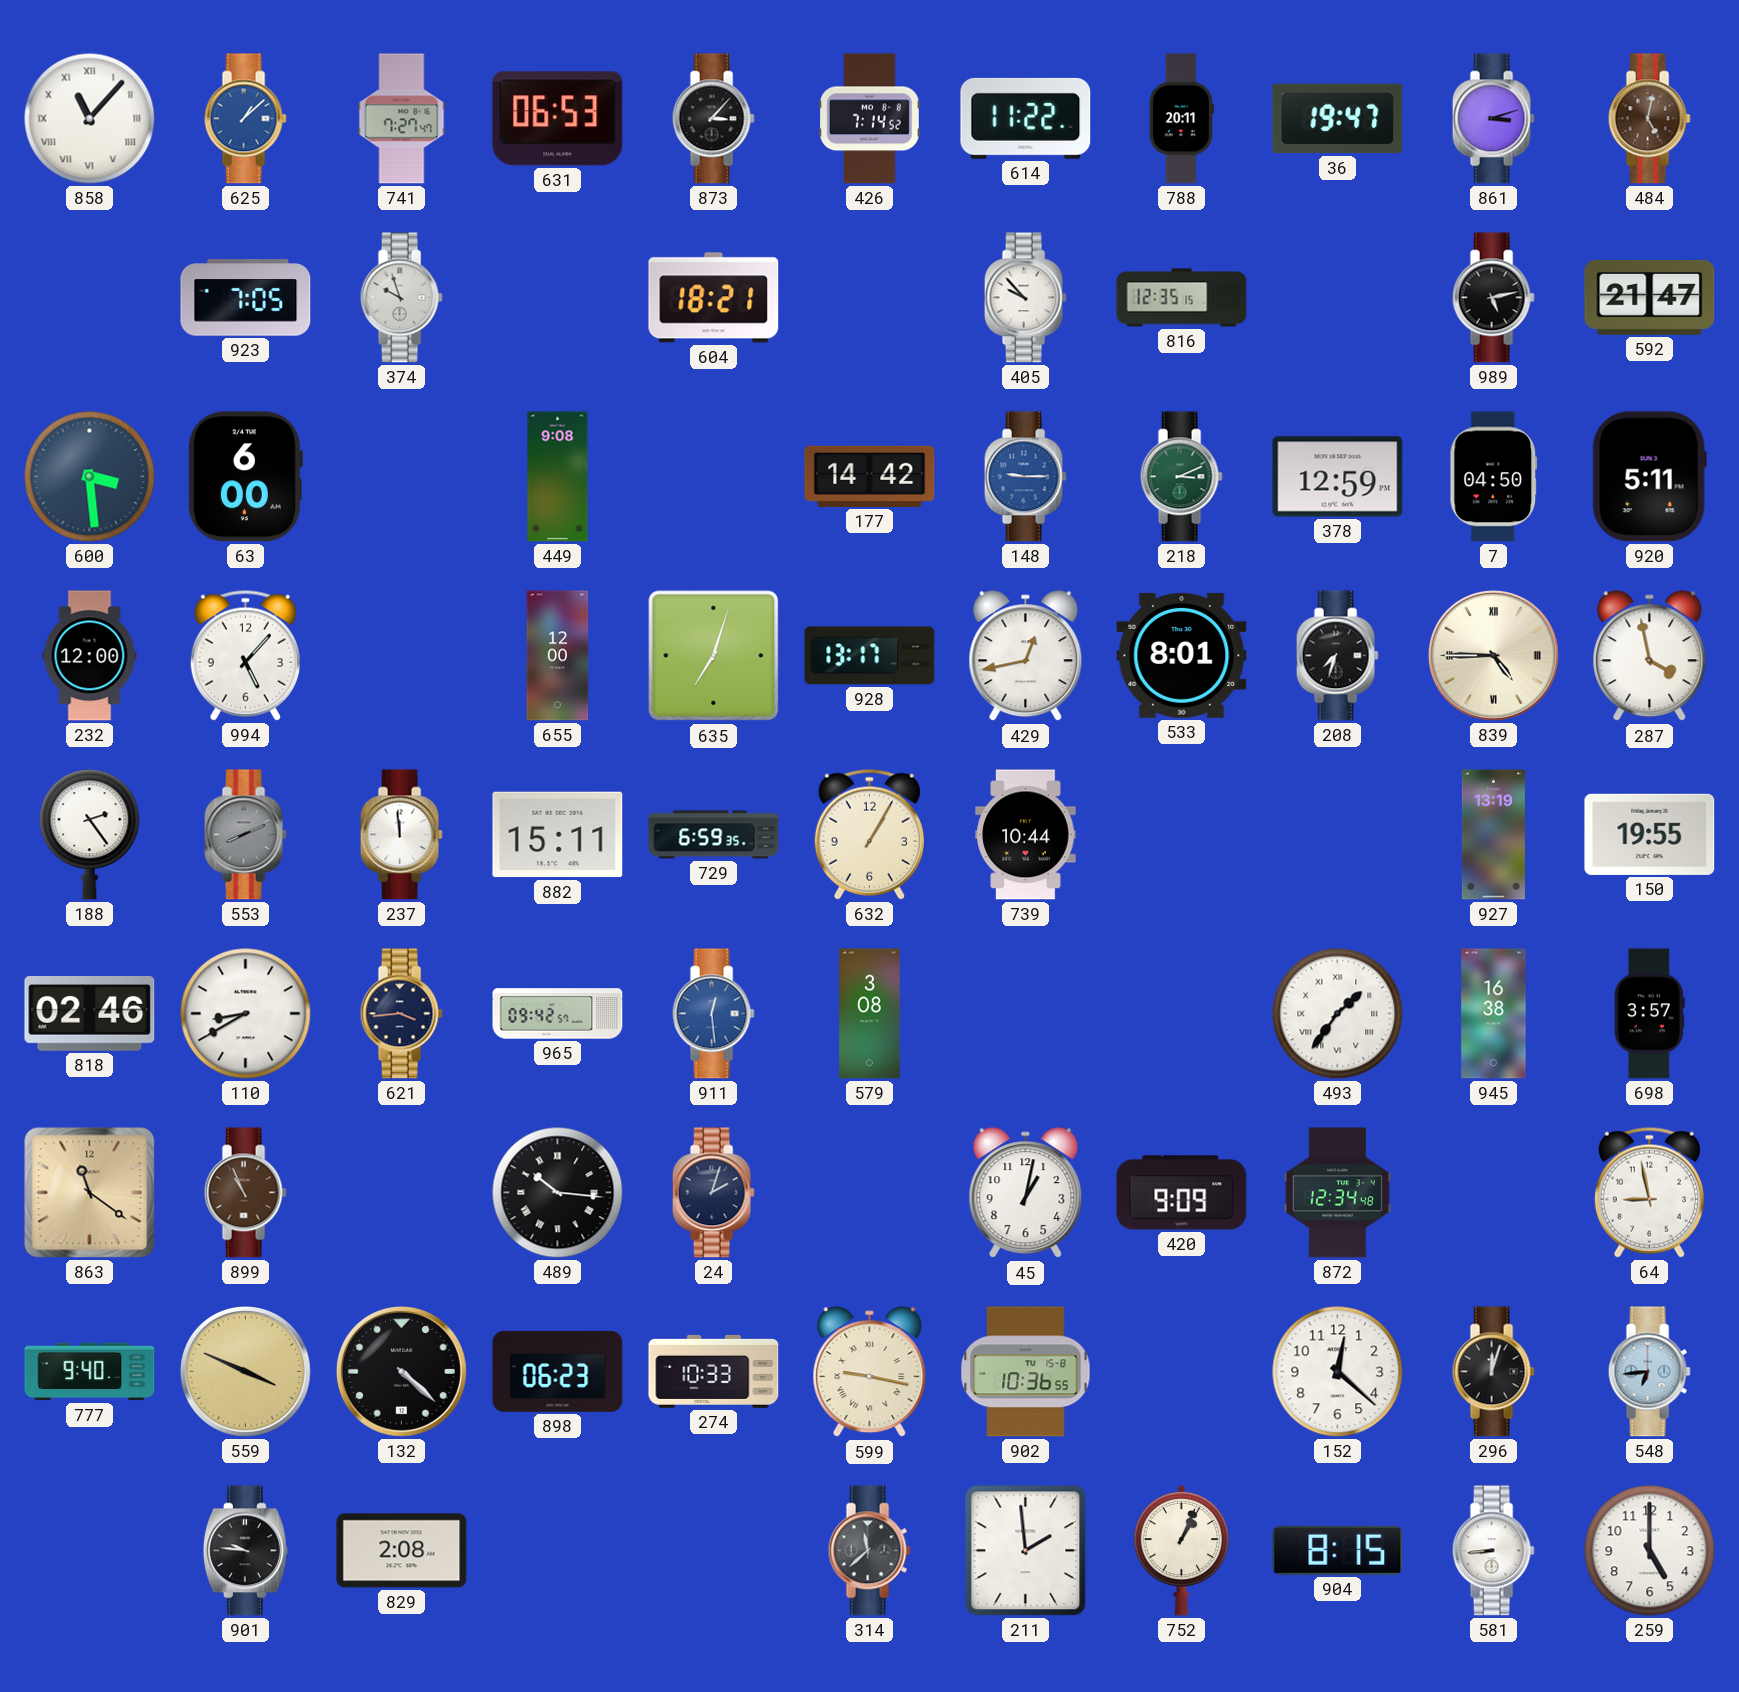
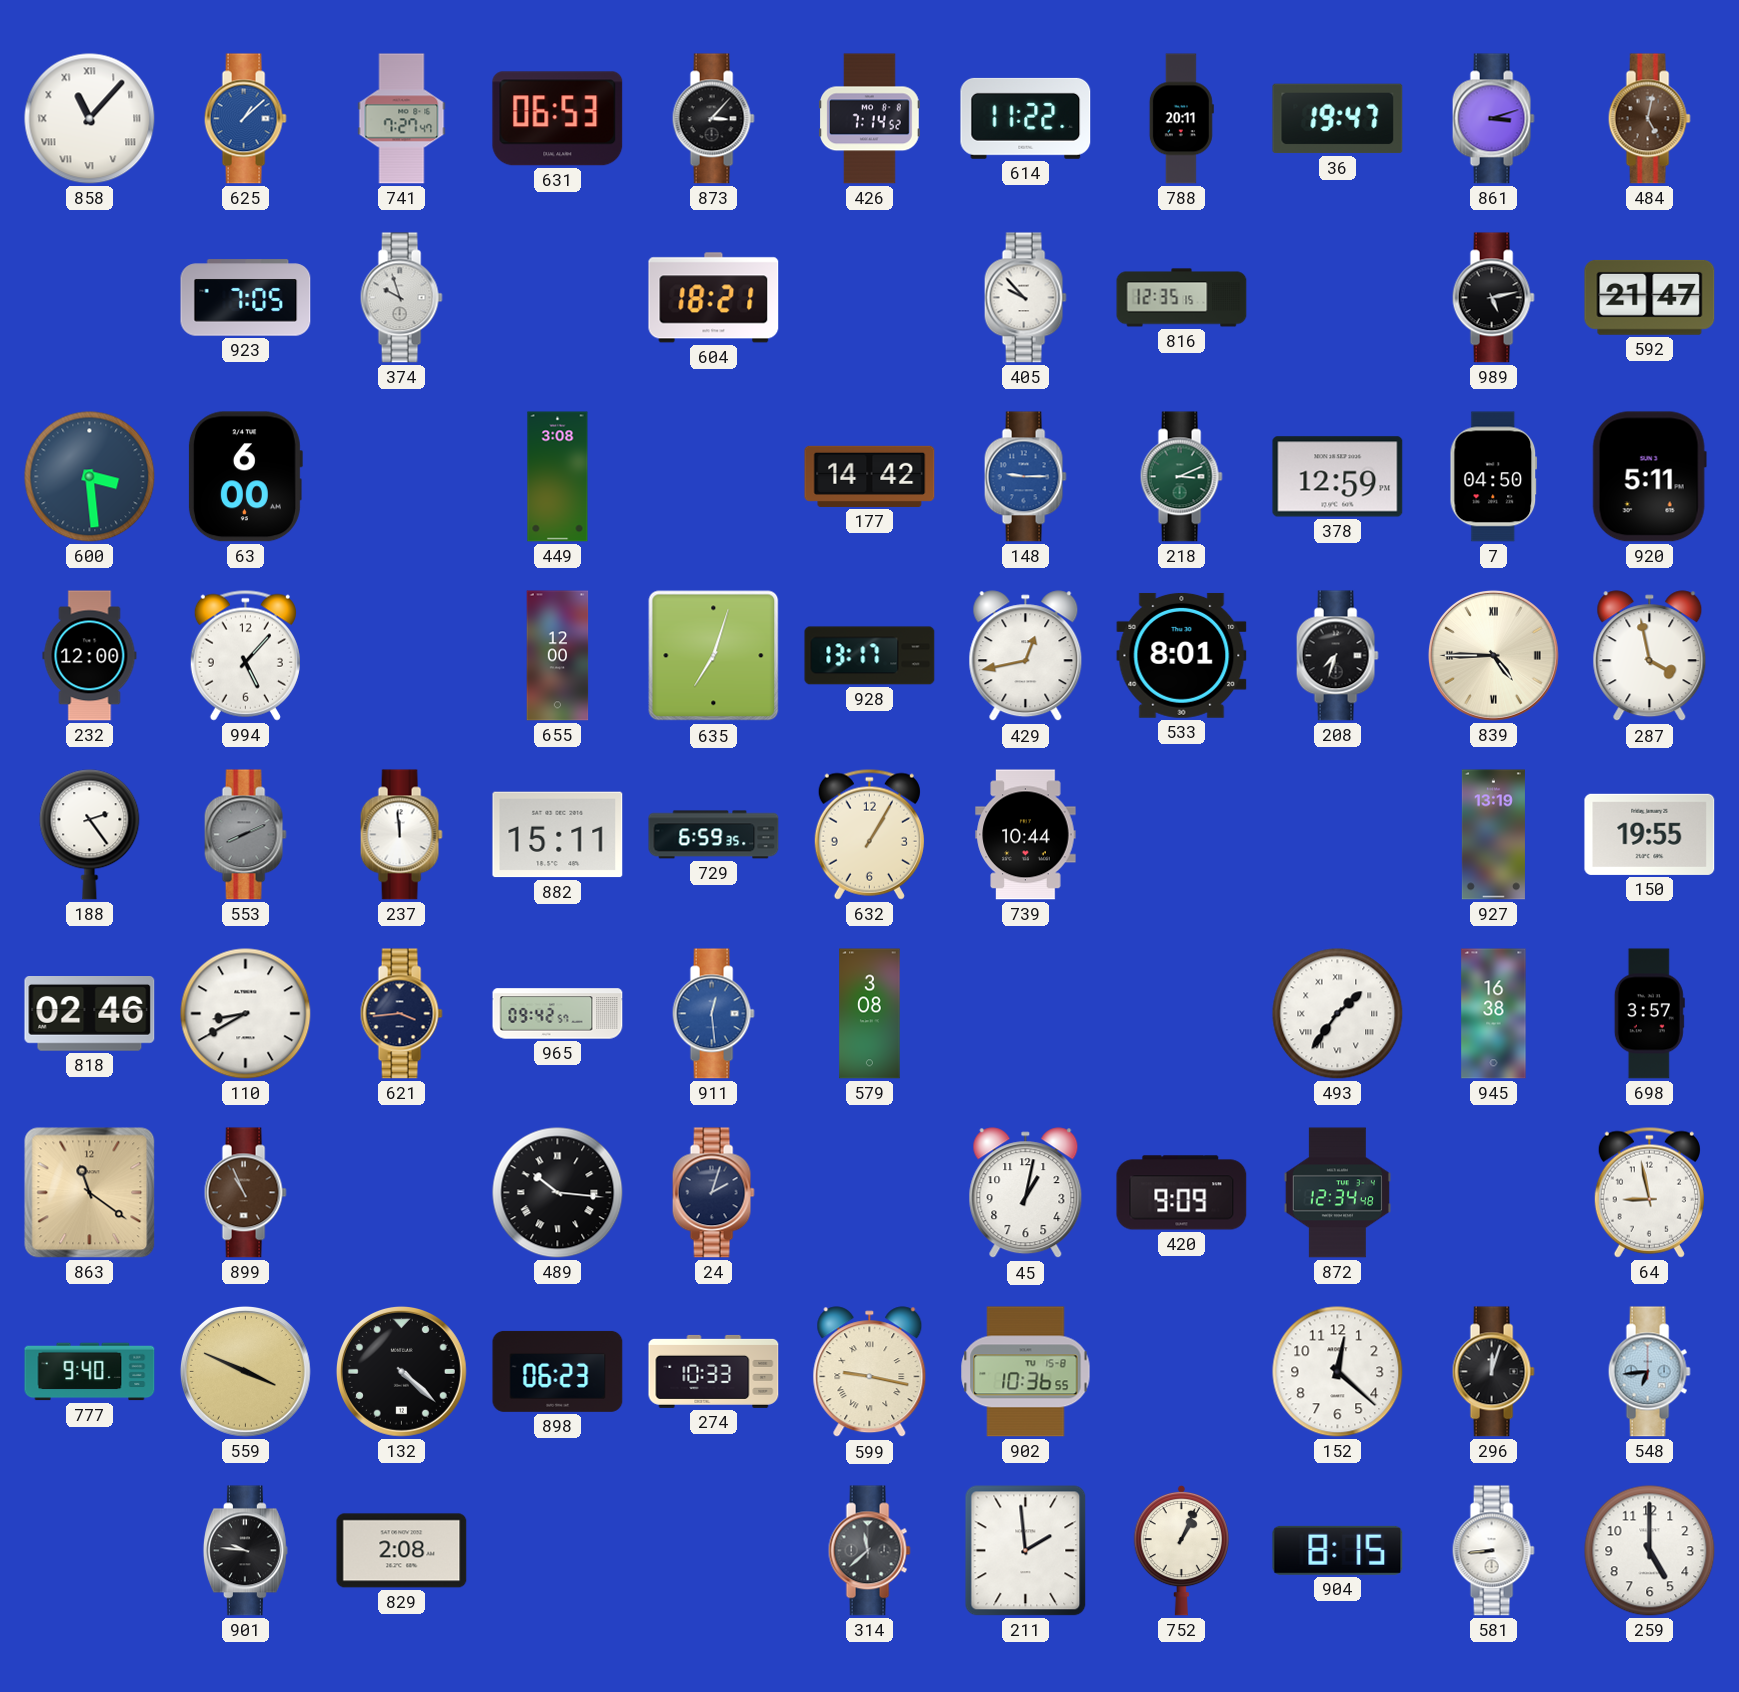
449: 9:08 -> 3:08 (558, 477)
